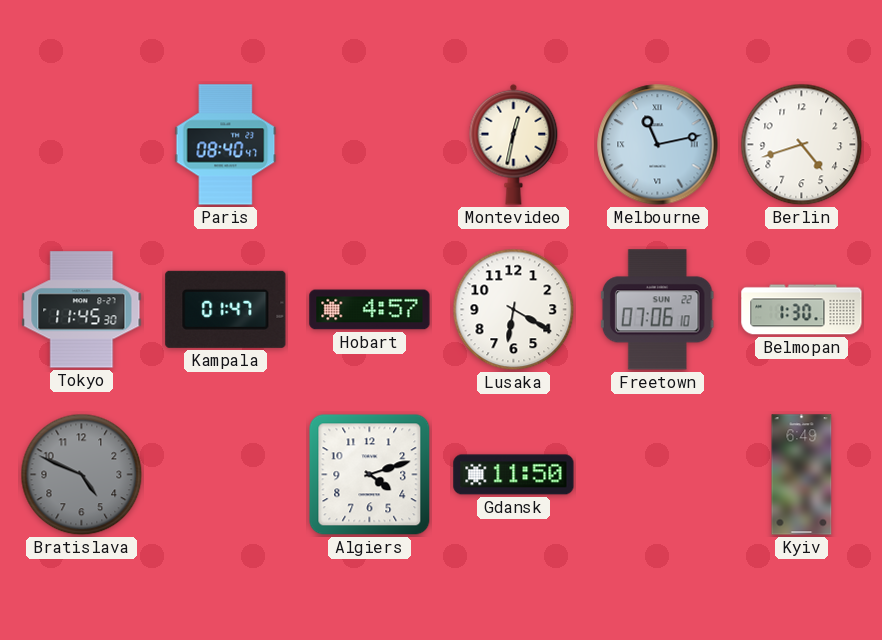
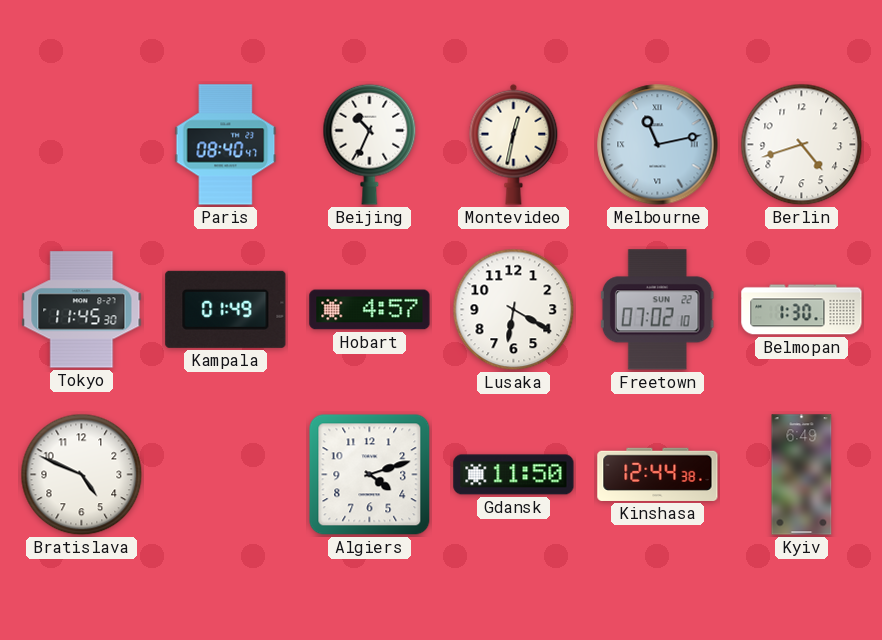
Beijing: none -> 10:34 (370, 144)
Kampala: 01:47 -> 01:49 (226, 309)
Freetown: 07:06 -> 07:02 (657, 310)
Bratislava dial: grey -> white (82, 475)
Kinshasa: none -> 12:44 (658, 474)
